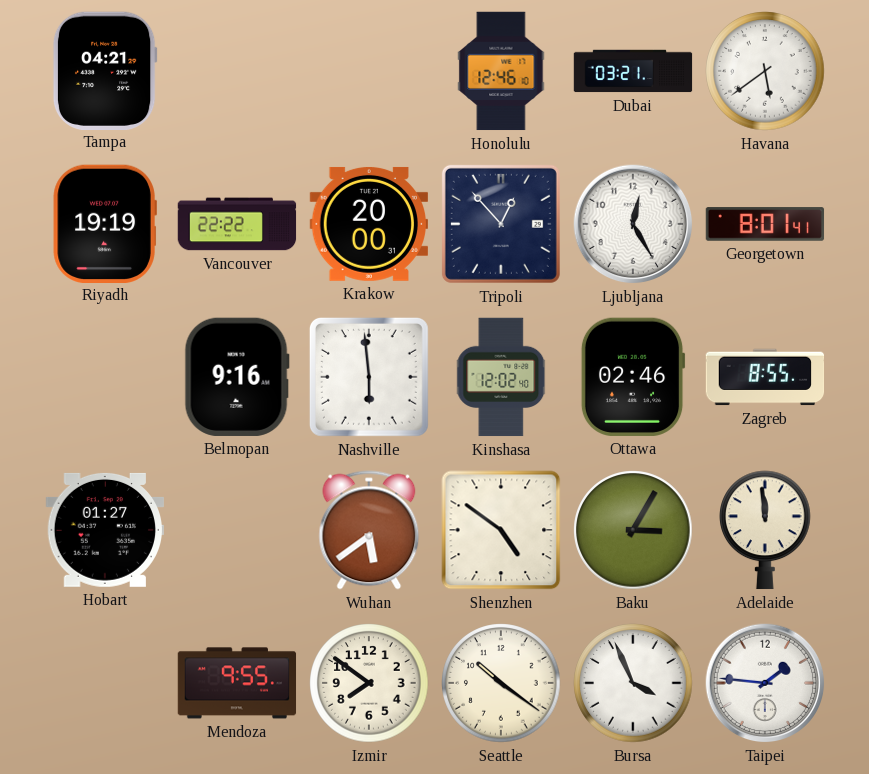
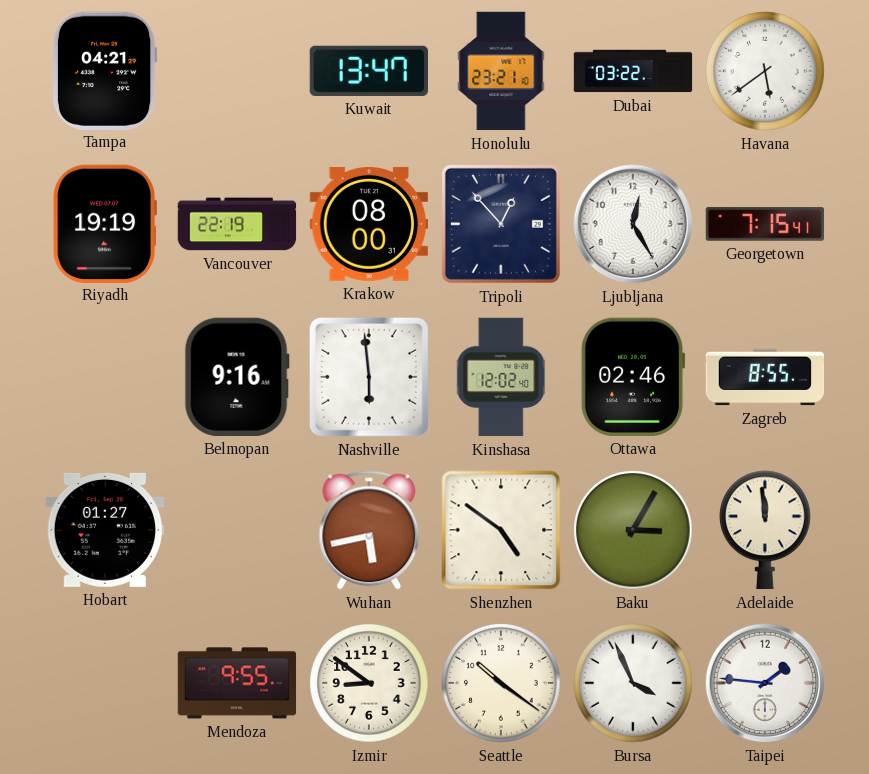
Kuwait: none -> 13:47 (368, 71)
Honolulu: 12:46 -> 23:21 (501, 71)
Dubai: 03:21 -> 03:22 (633, 71)
Vancouver: 22:22 -> 22:19 (237, 224)
Krakow: 20:00 -> 08:00 (368, 224)
Georgetown: 8:01 -> 7:15 (765, 224)
Wuhan: 5:39 -> 5:43 (369, 530)
Izmir: 7:51 -> 8:51 (369, 683)
